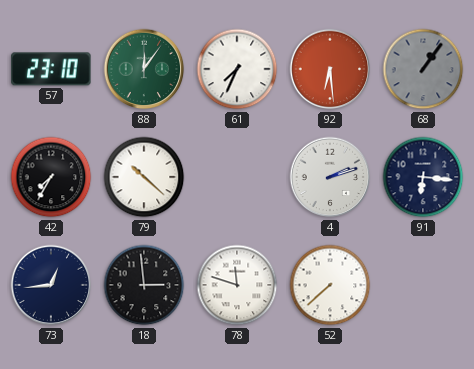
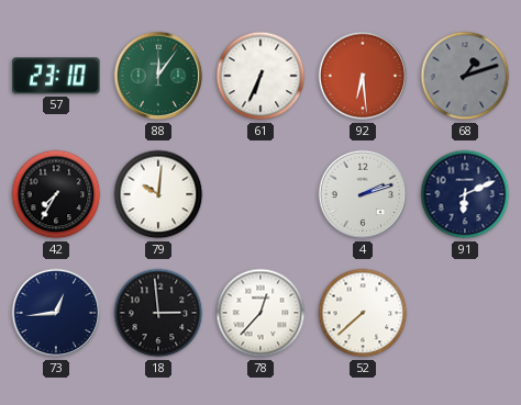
61: 7:34 -> 6:34 (260, 76)
68: 1:06 -> 1:12 (465, 76)
79: 10:22 -> 10:01 (158, 194)
91: 6:16 -> 6:11 (465, 194)
78: 11:48 -> 12:37 (260, 313)
